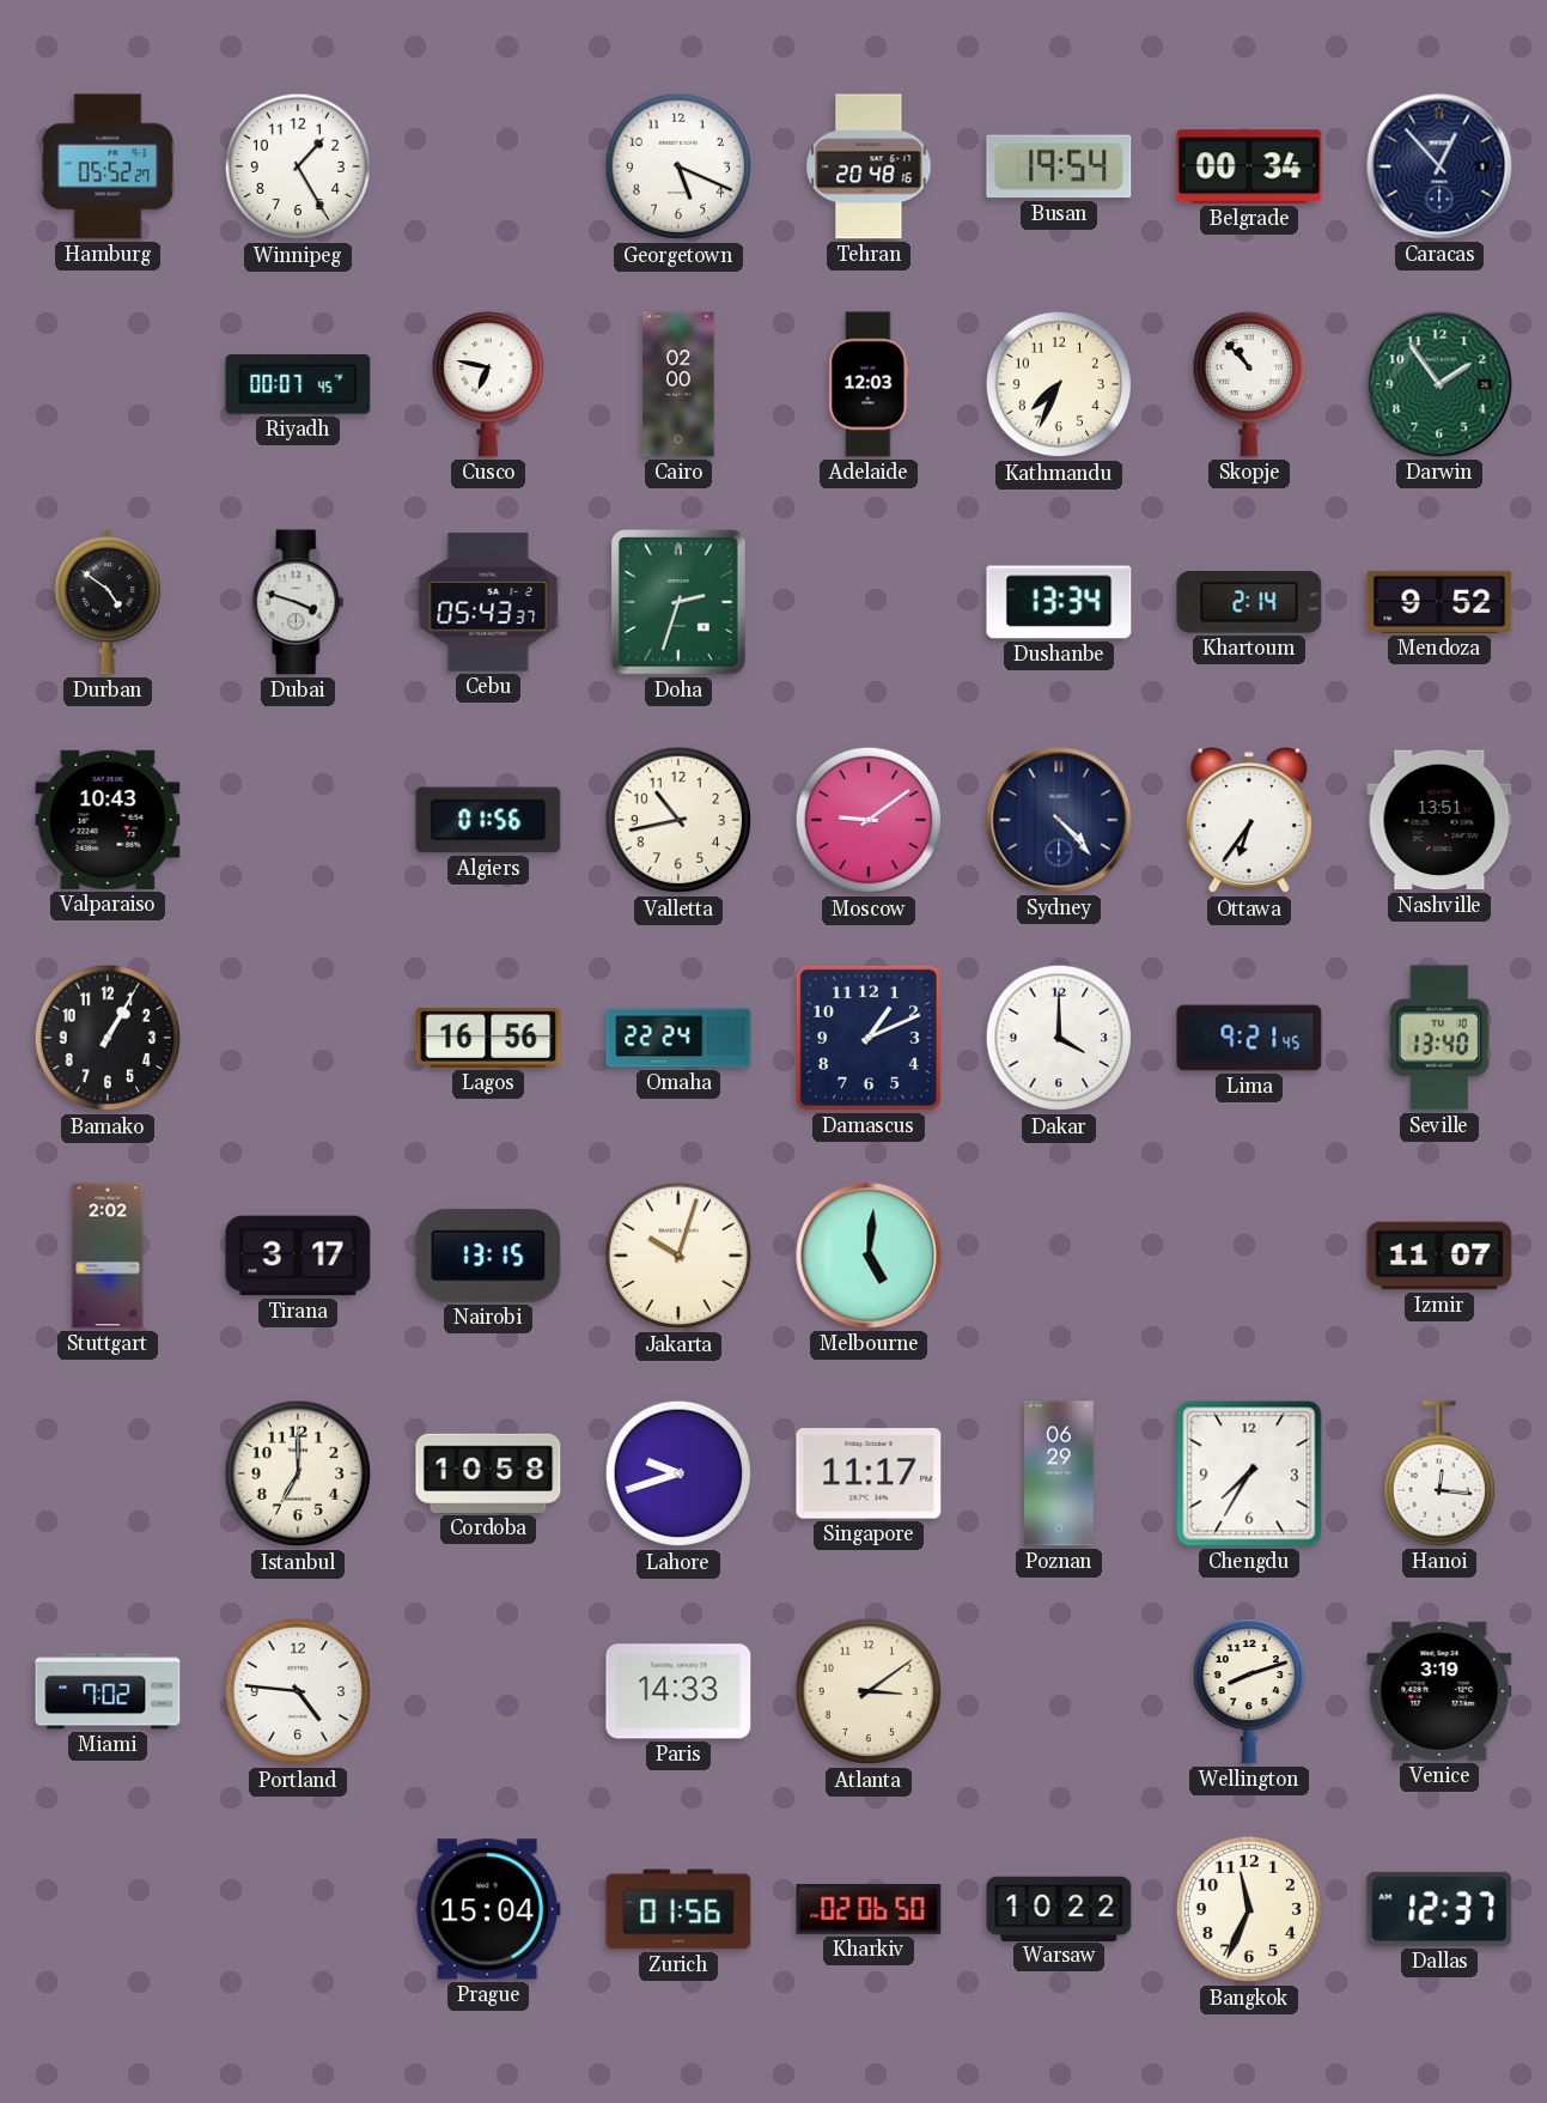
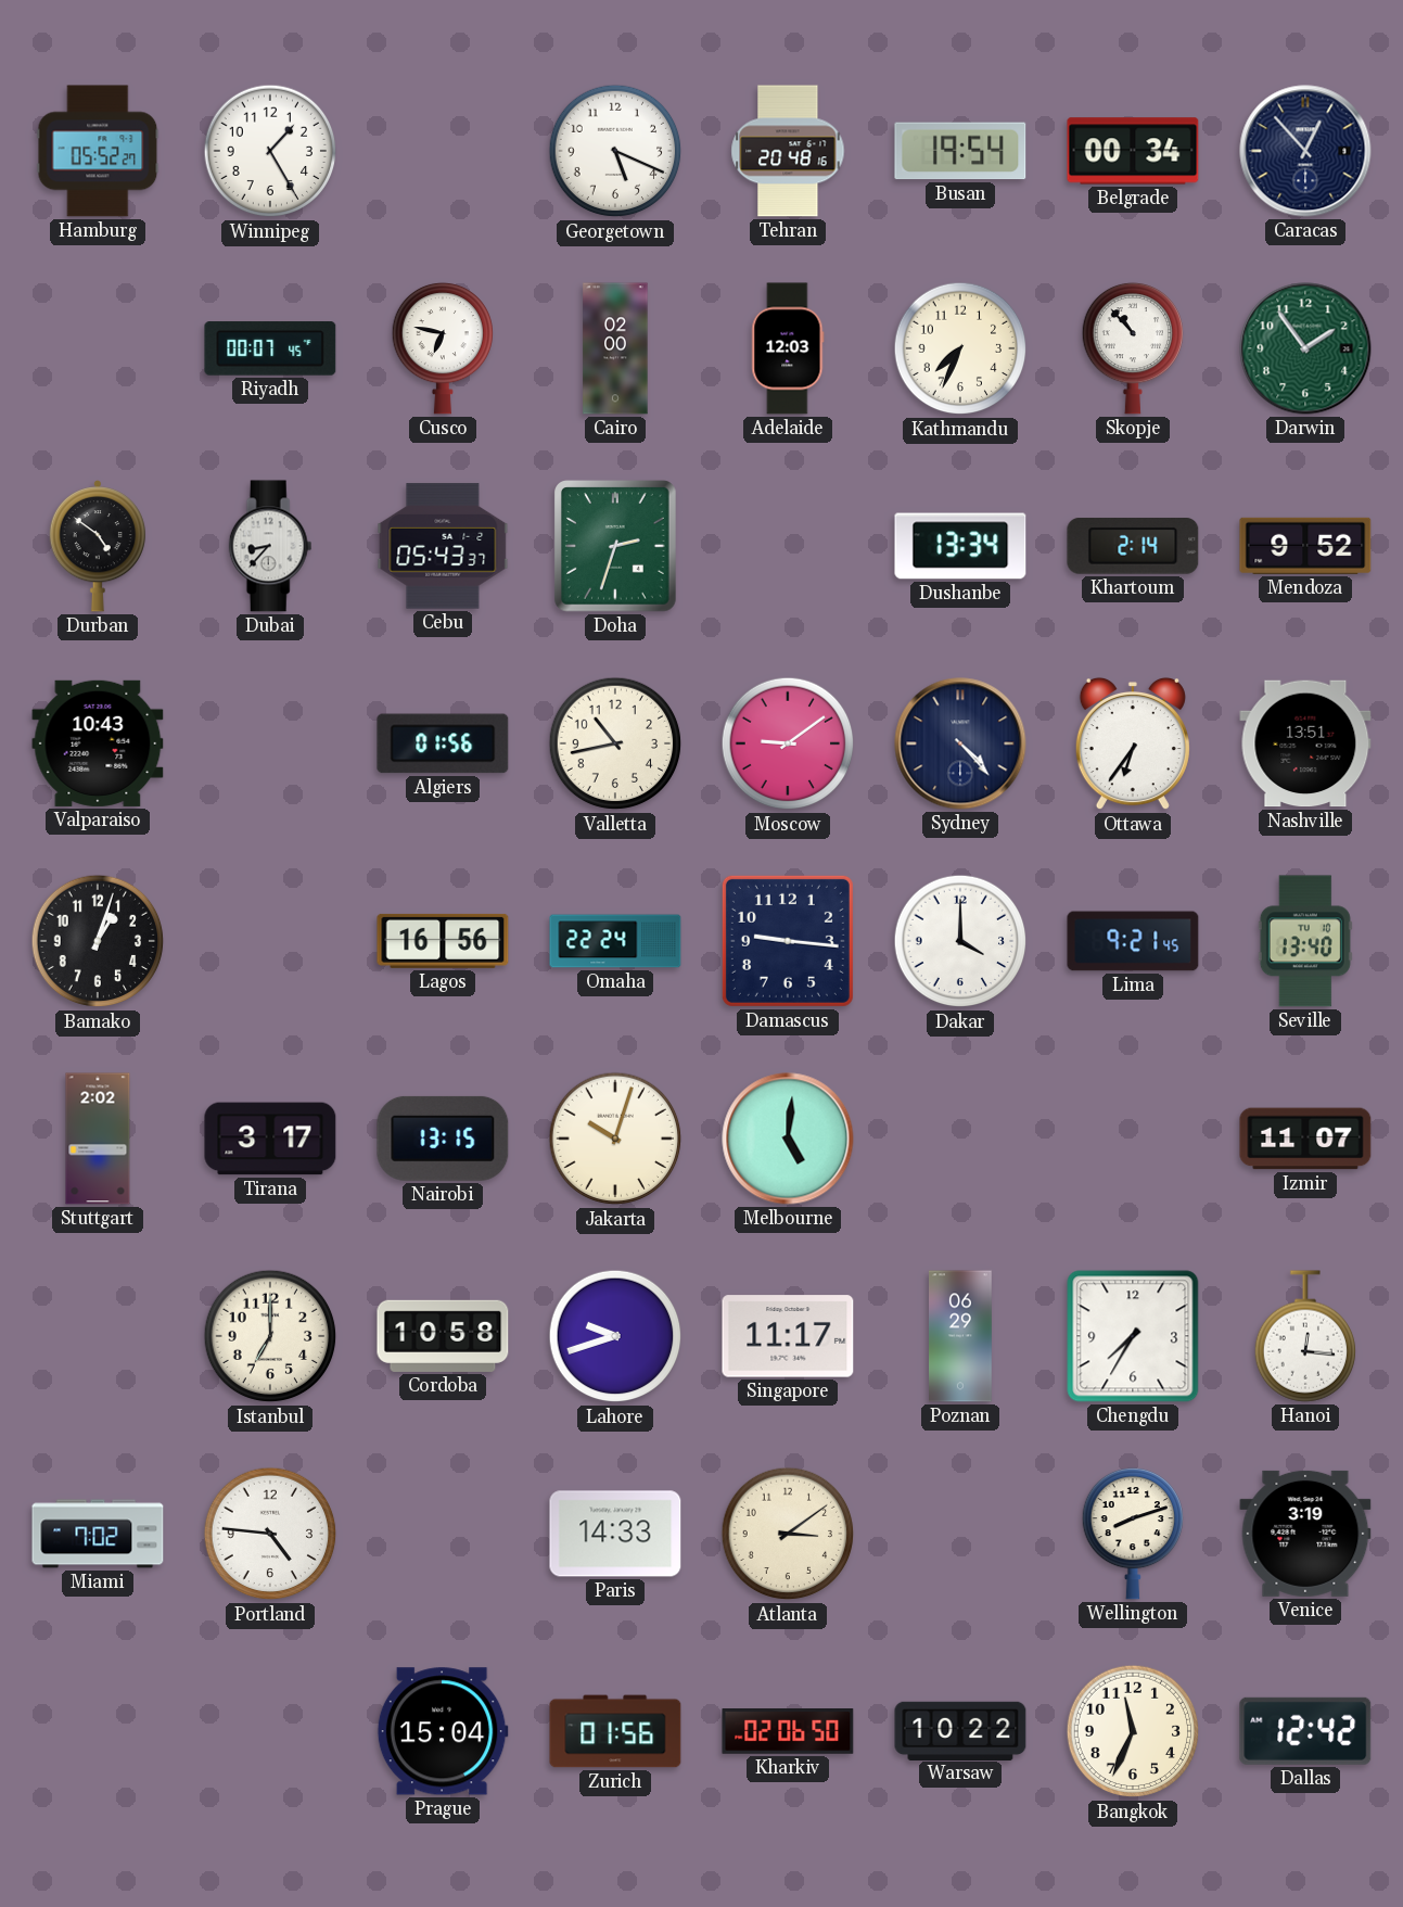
Dubai: 3:48 -> 8:37 (270, 546)
Bamako: 1:05 -> 1:03 (98, 941)
Damascus: 1:11 -> 9:16 (788, 941)
Dallas: 12:37 -> 12:42 (1305, 1731)
